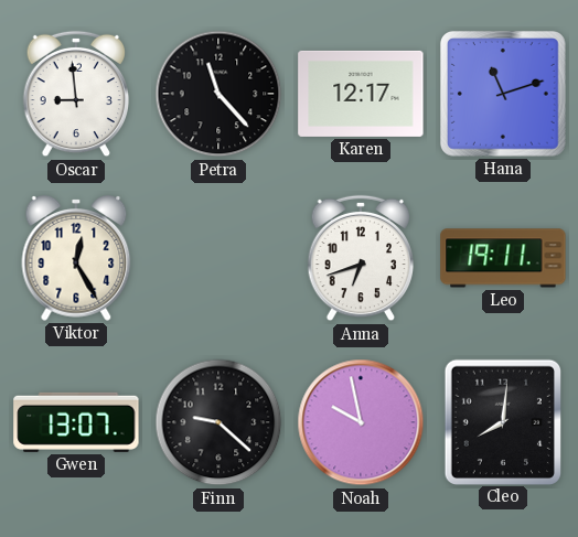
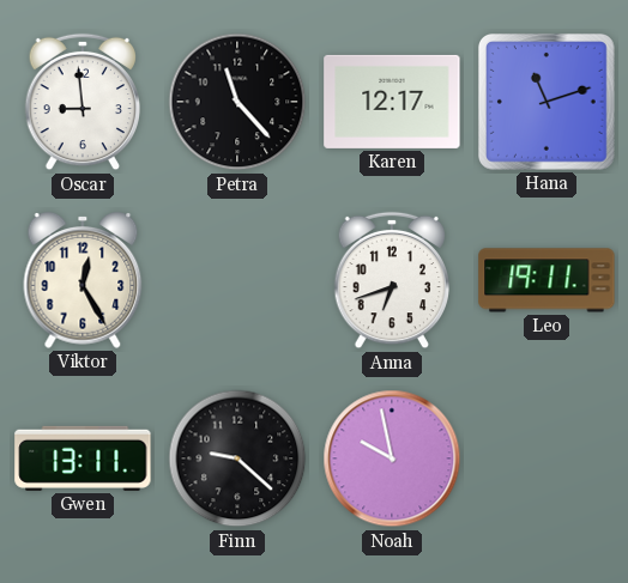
Gwen: 13:07 -> 13:11 (83, 458)
Cleo: 8:01 -> none (502, 421)
